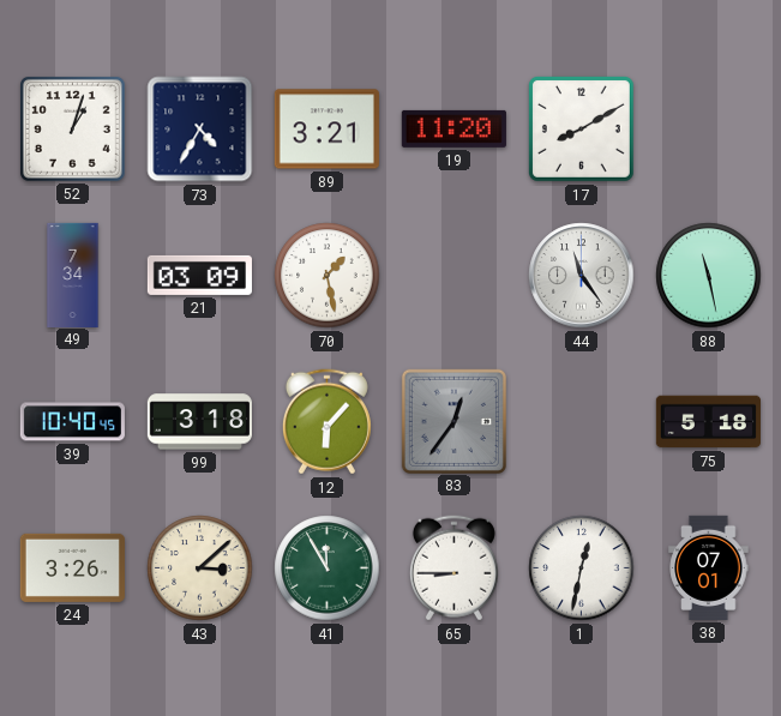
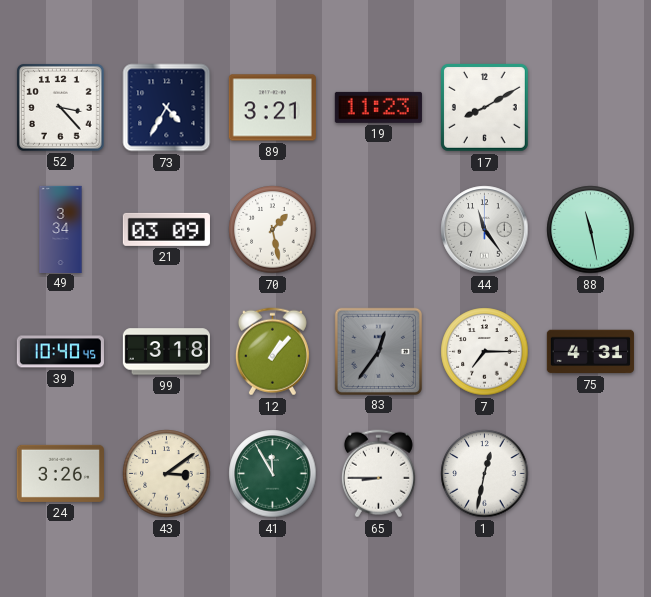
52: 1:03 -> 3:23 (60, 107)
19: 11:20 -> 11:23 (378, 107)
49: 7:34 -> 3:34 (61, 229)
12: 6:07 -> 1:07 (272, 352)
7: none -> 7:15 (485, 352)
75: 5:18 -> 4:31 (590, 352)
43: 3:08 -> 3:09 (167, 474)
38: 07:01 -> none (709, 567)
